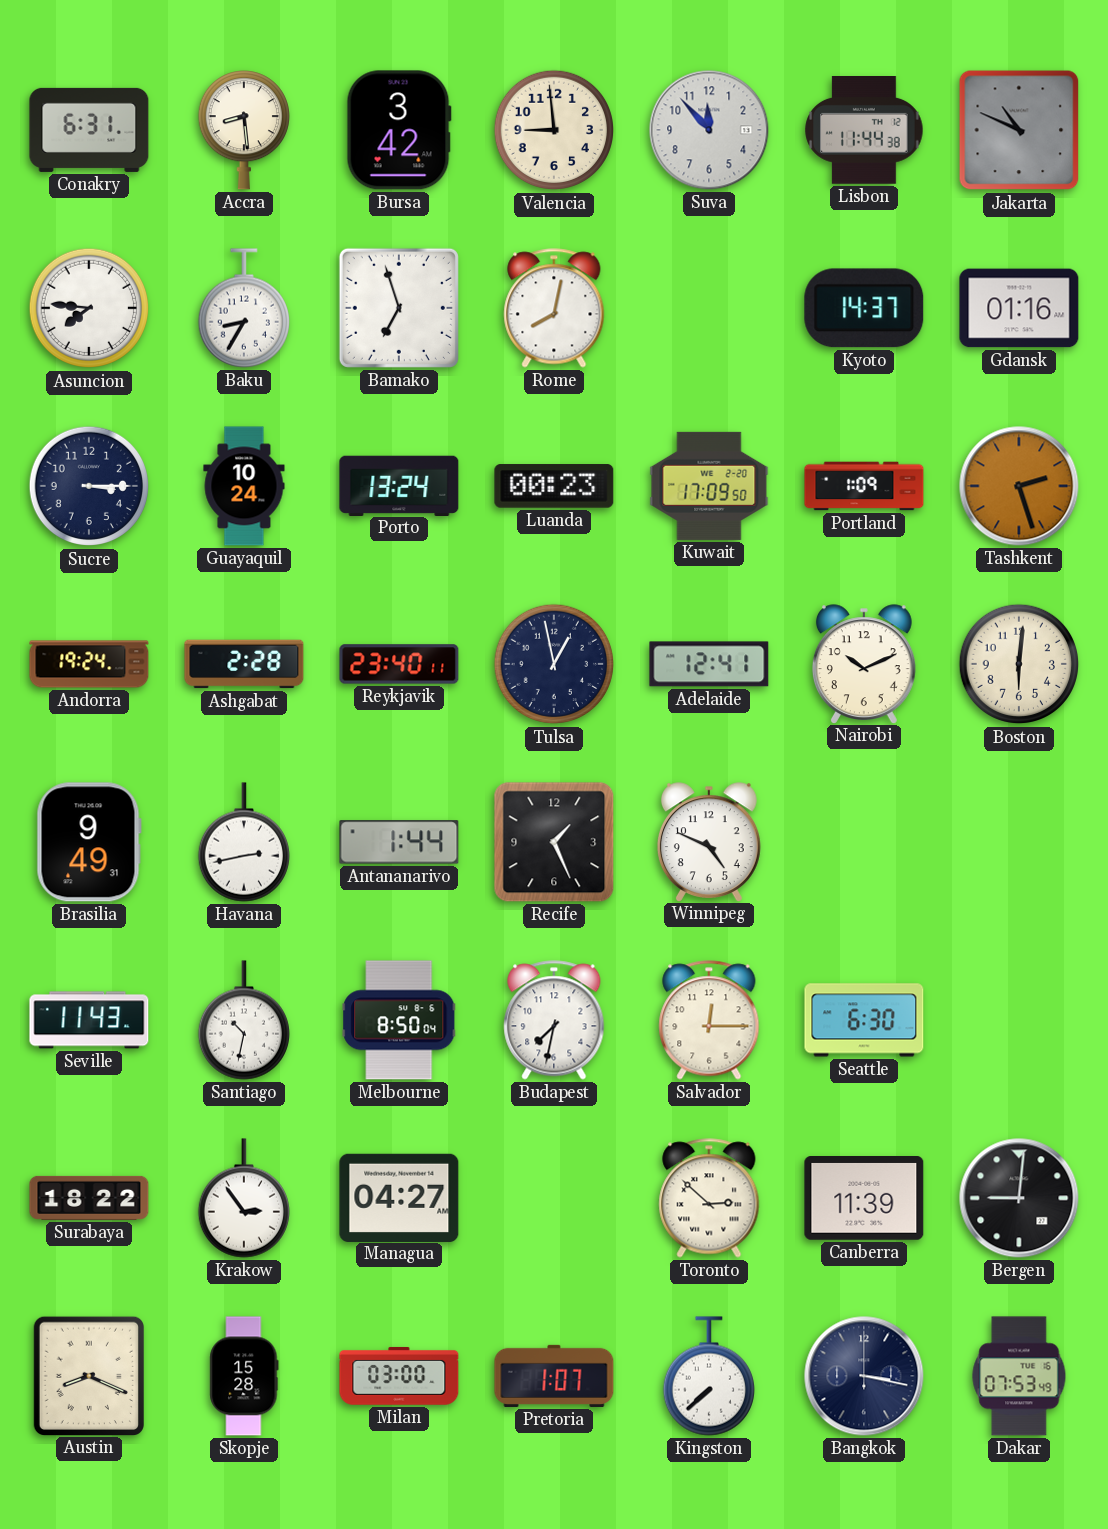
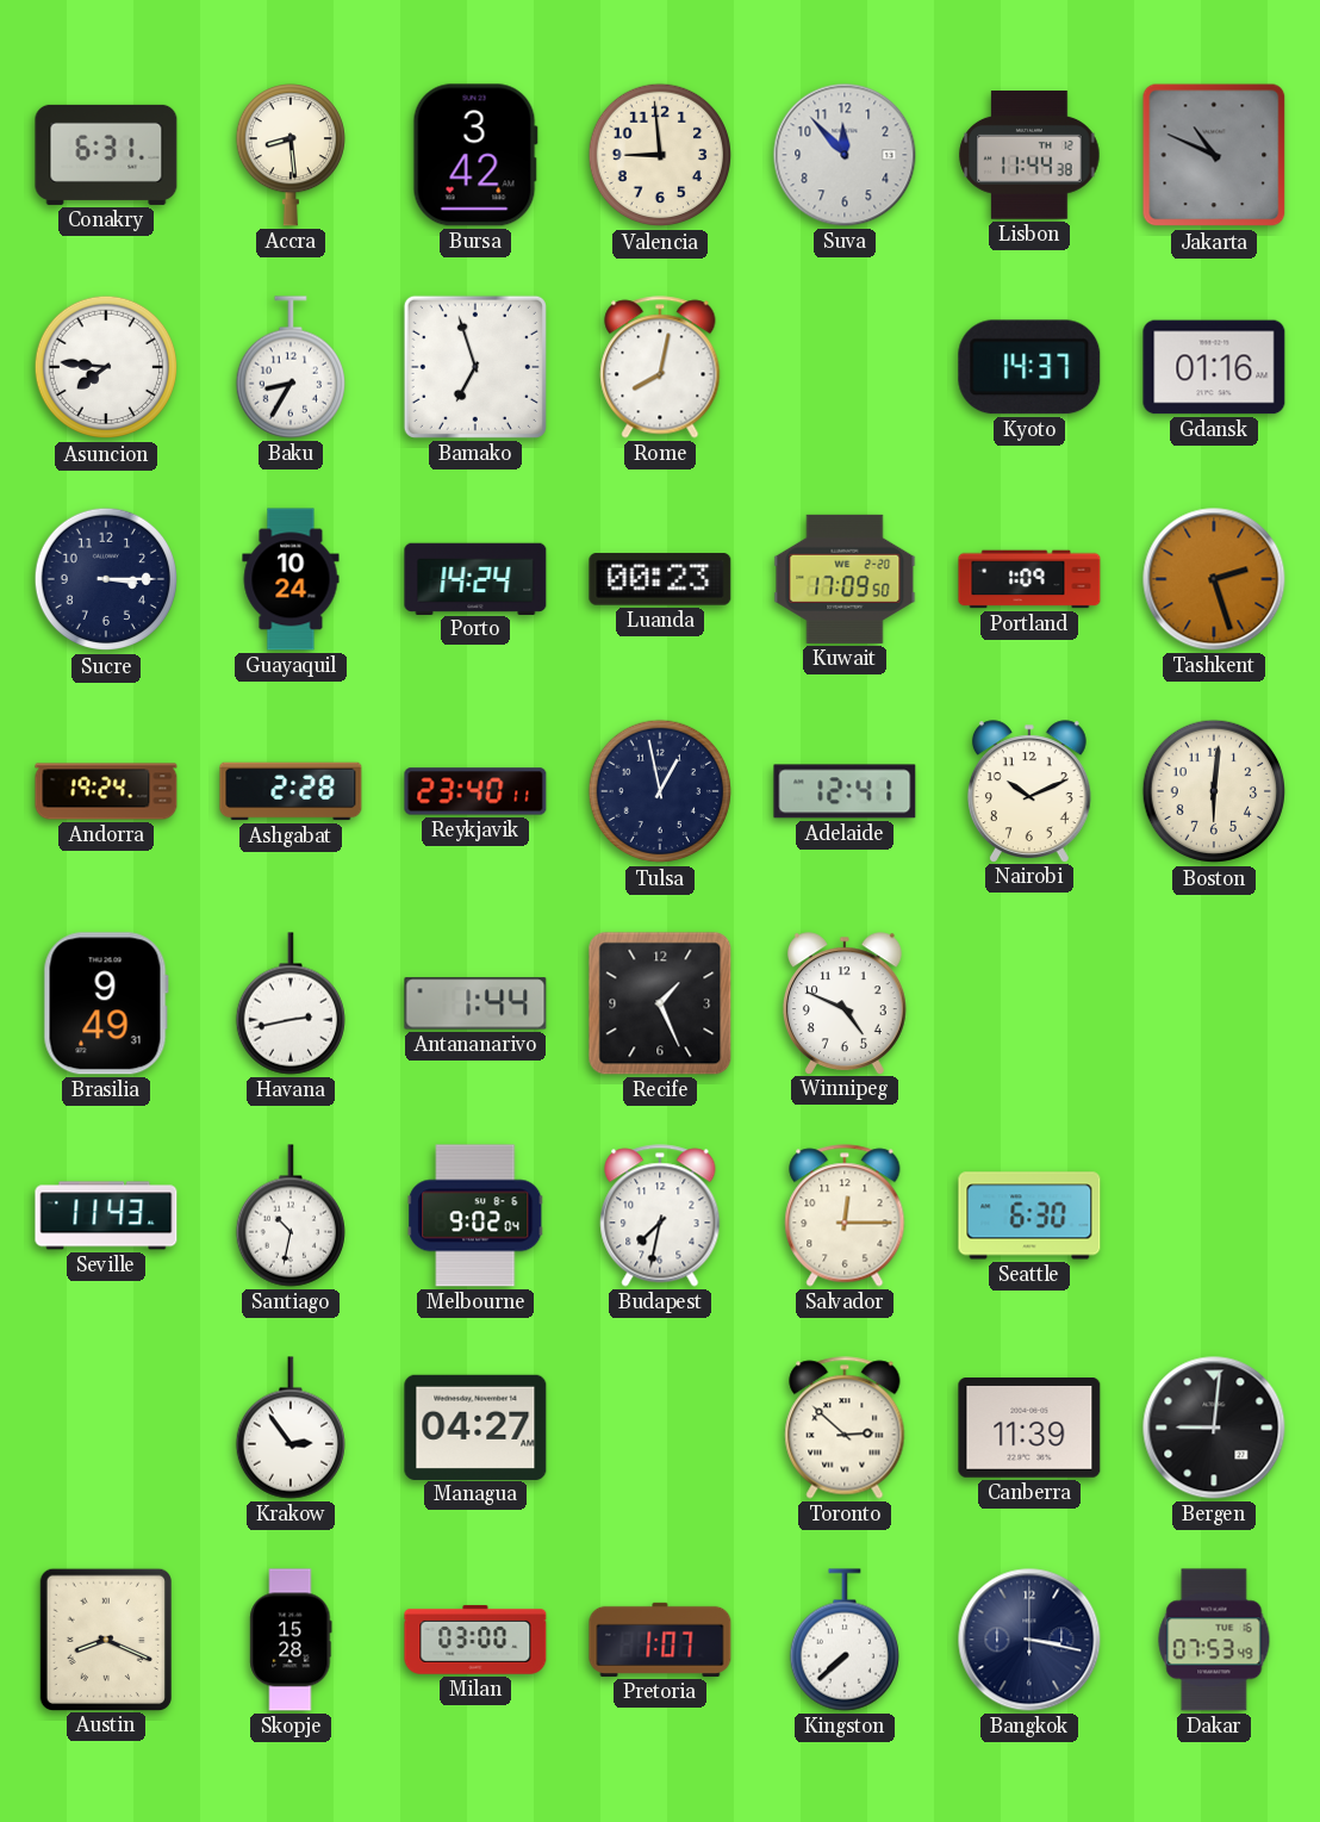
Porto: 13:24 -> 14:24 (475, 578)
Melbourne: 8:50 -> 9:02 (475, 1215)
Surabaya: 18:22 -> none (89, 1198)
